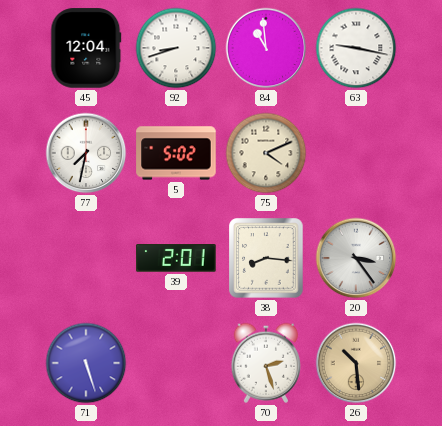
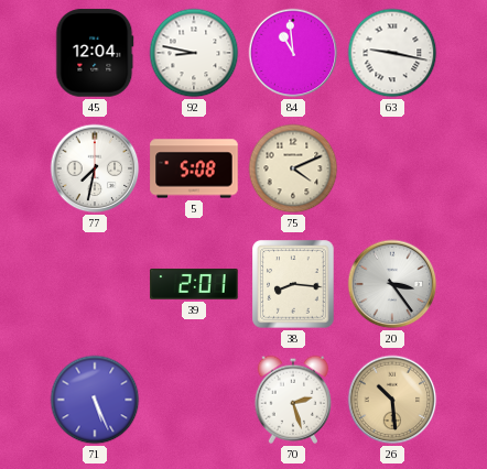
92: 8:42 -> 8:47 (194, 53)
5: 5:02 -> 5:08 (194, 168)
71: 5:27 -> 5:26 (95, 400)
